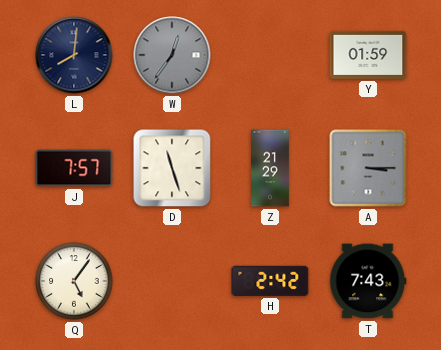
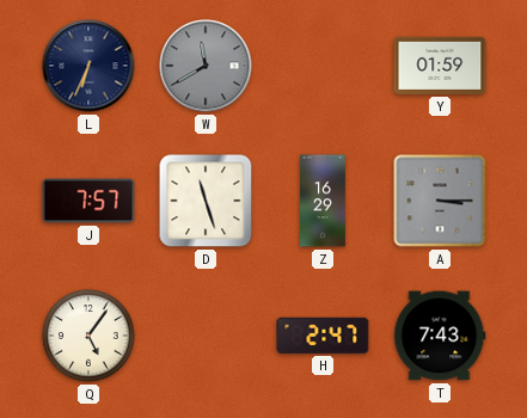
L: 8:01 -> 6:34 (88, 66)
W: 12:36 -> 11:40 (206, 66)
Z: 21:29 -> 16:29 (323, 201)
H: 2:42 -> 2:47 (323, 336)
